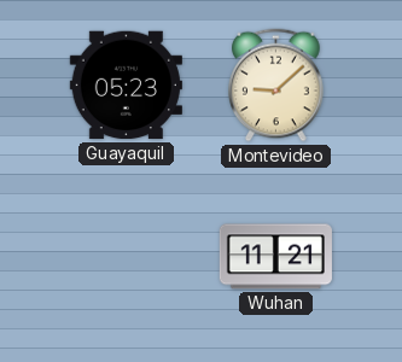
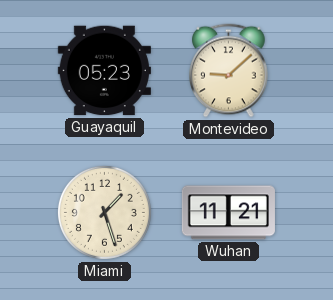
Miami: none -> 1:27 (104, 212)
